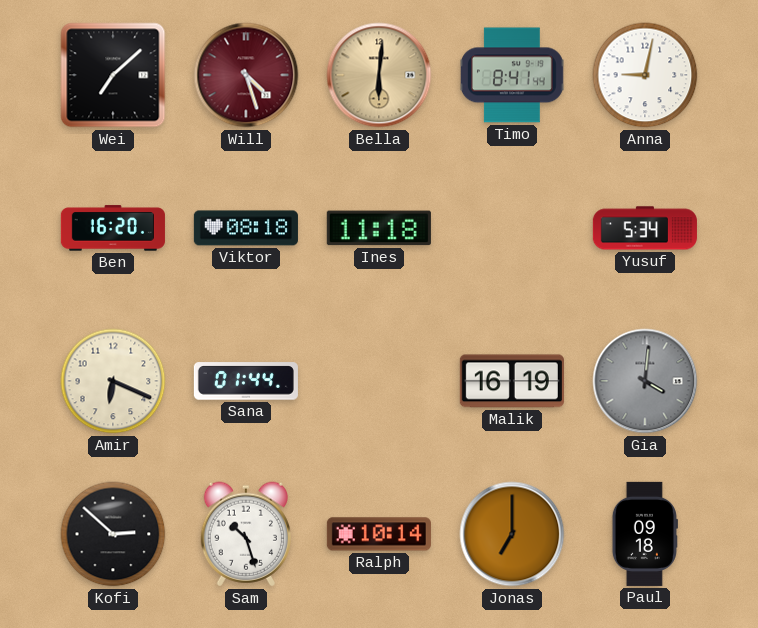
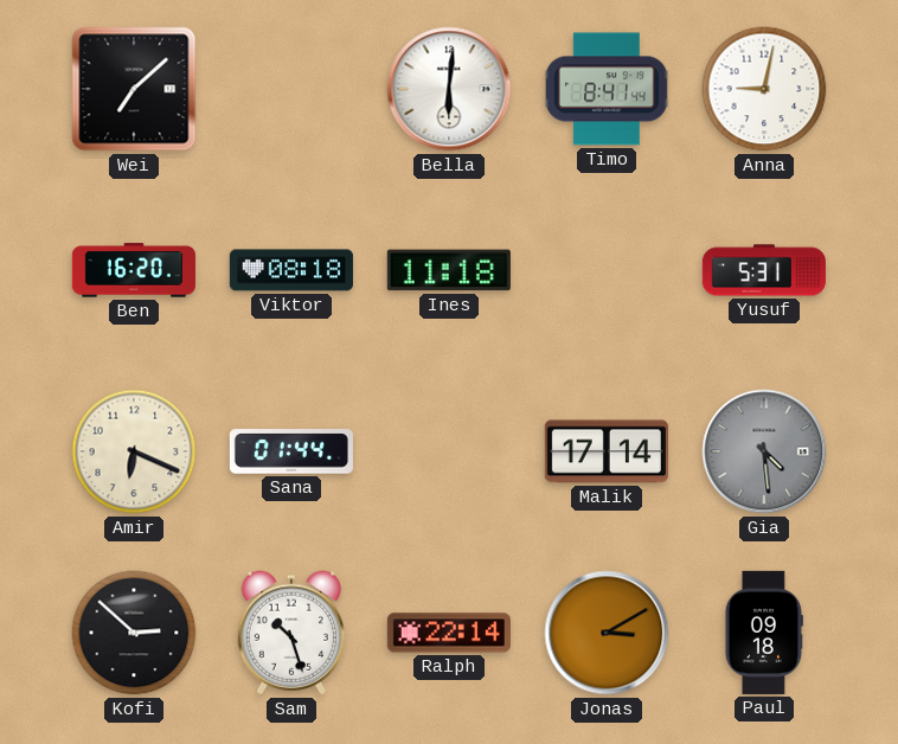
Will: 4:27 -> none (246, 75)
Bella dial: champagne -> white (449, 89)
Yusuf: 5:34 -> 5:31 (764, 270)
Malik: 16:19 -> 17:14 (607, 451)
Gia: 4:01 -> 4:29 (764, 451)
Ralph: 10:14 -> 22:14 (449, 633)
Jonas: 7:00 -> 3:10 (607, 633)
